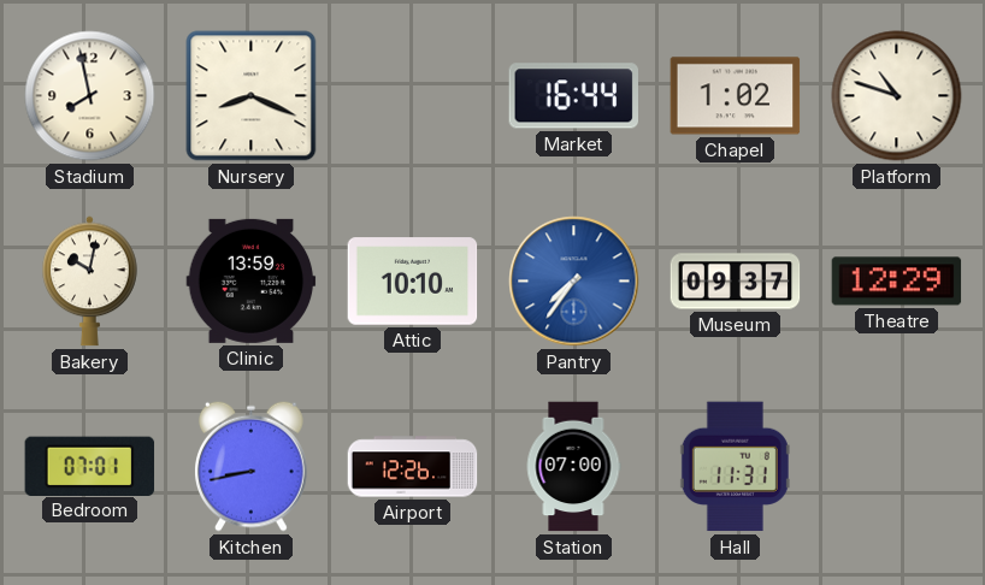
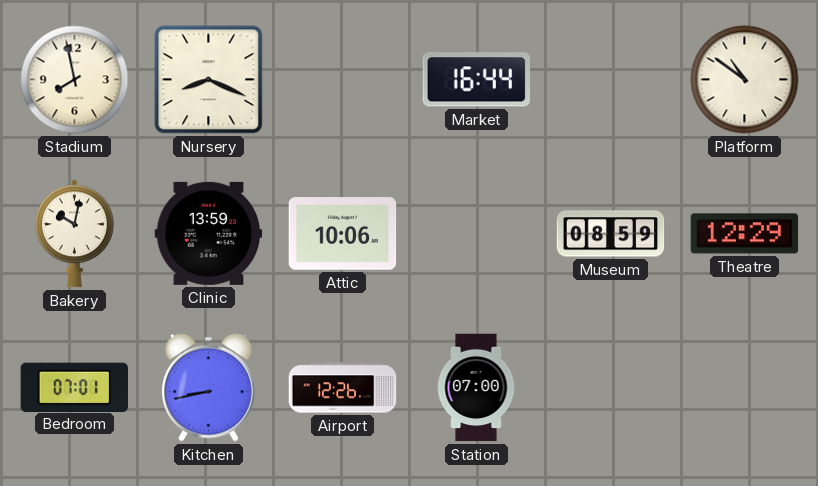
Chapel: 1:02 -> none (736, 96)
Platform: 10:48 -> 10:51 (745, 80)
Attic: 10:10 -> 10:06 (343, 234)
Pantry: 7:36 -> none (574, 282)
Museum: 09:37 -> 08:59 (611, 234)
Hall: 11:31 -> none (735, 467)
